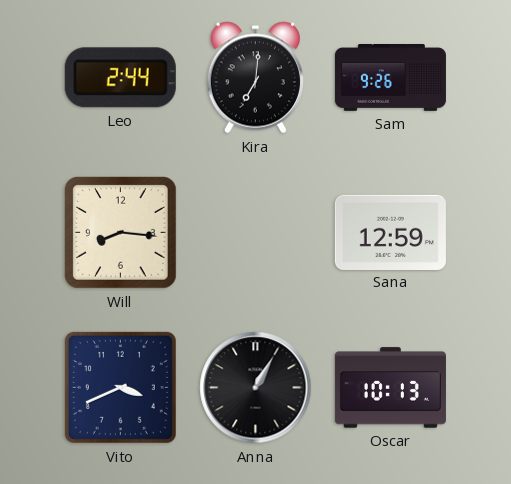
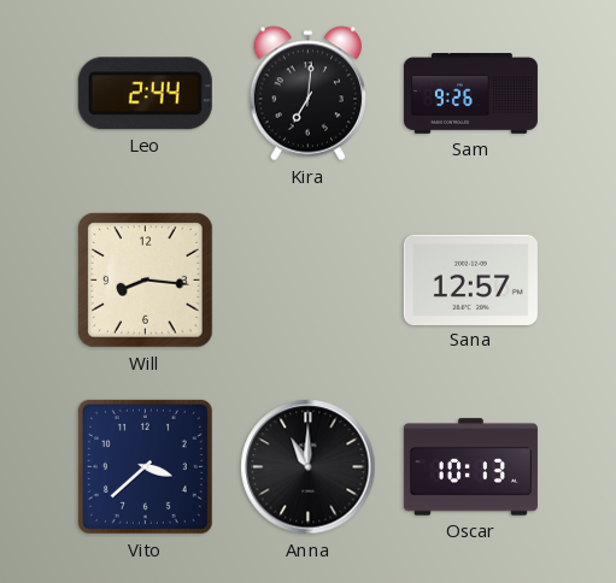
Sana: 12:59 -> 12:57 (470, 279)
Vito: 3:41 -> 3:38 (145, 466)
Anna: 1:05 -> 11:00 (309, 467)
